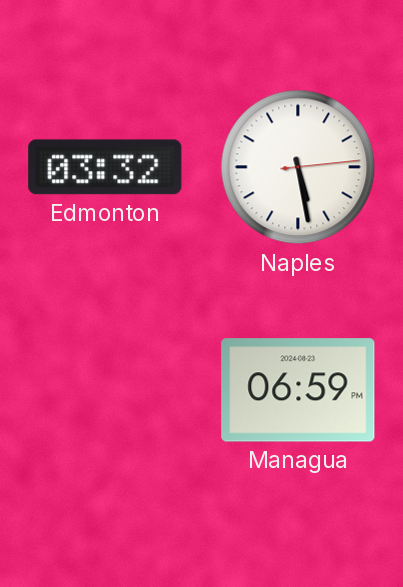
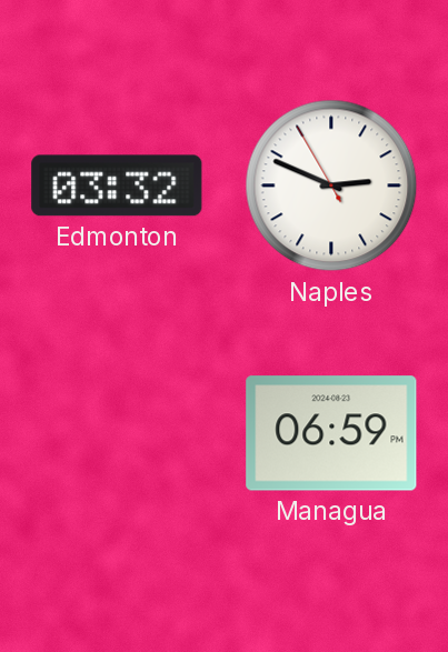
Naples: 5:28 -> 2:48 (331, 185)
